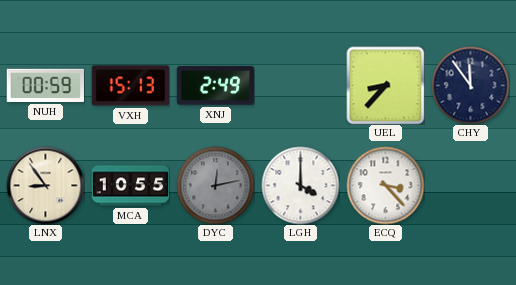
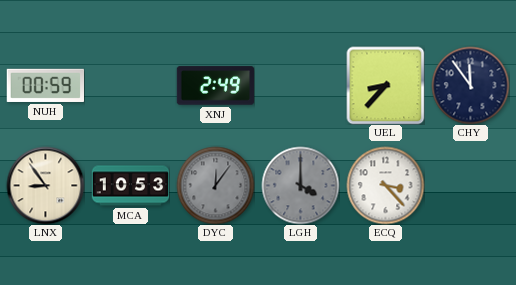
VXH: 15:13 -> none (130, 86)
MCA: 10:55 -> 10:53 (130, 186)
DYC: 12:13 -> 12:06 (215, 185)
LGH dial: white -> grey (300, 185)
